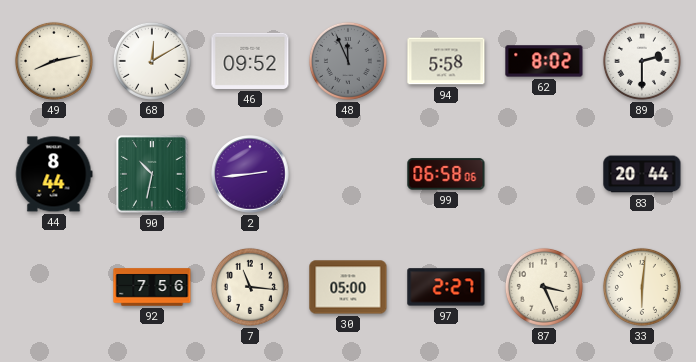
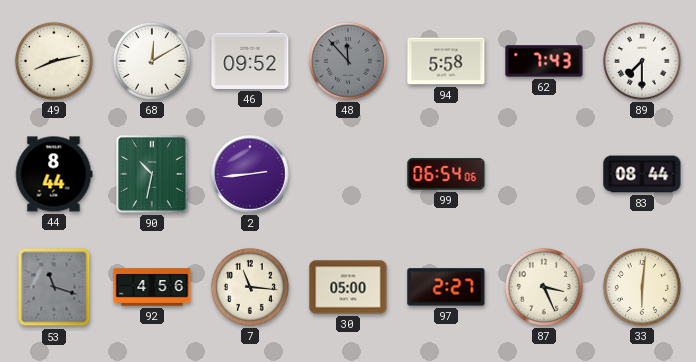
48: 11:56 -> 11:53 (348, 61)
62: 8:02 -> 7:43 (544, 61)
89: 2:30 -> 7:30 (642, 61)
99: 06:58 -> 06:54 (446, 174)
83: 20:44 -> 08:44 (642, 174)
53: none -> 11:18 (54, 287)
92: 7:56 -> 4:56 (152, 287)
